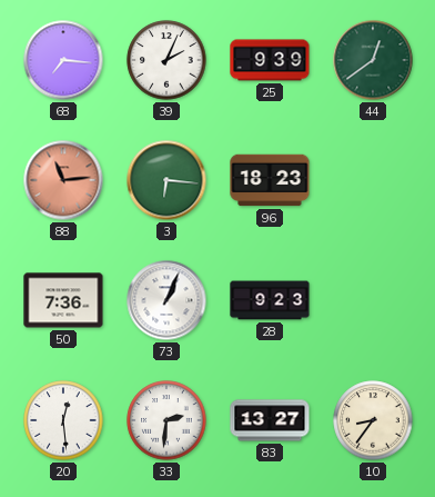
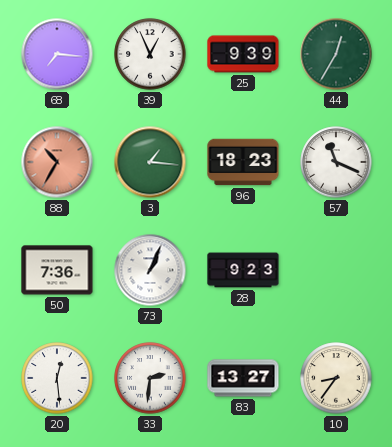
39: 2:04 -> 12:56 (150, 54)
44: 12:39 -> 12:35 (336, 54)
88: 11:14 -> 10:35 (57, 162)
3: 6:16 -> 1:16 (150, 162)
57: none -> 11:19 (336, 162)
